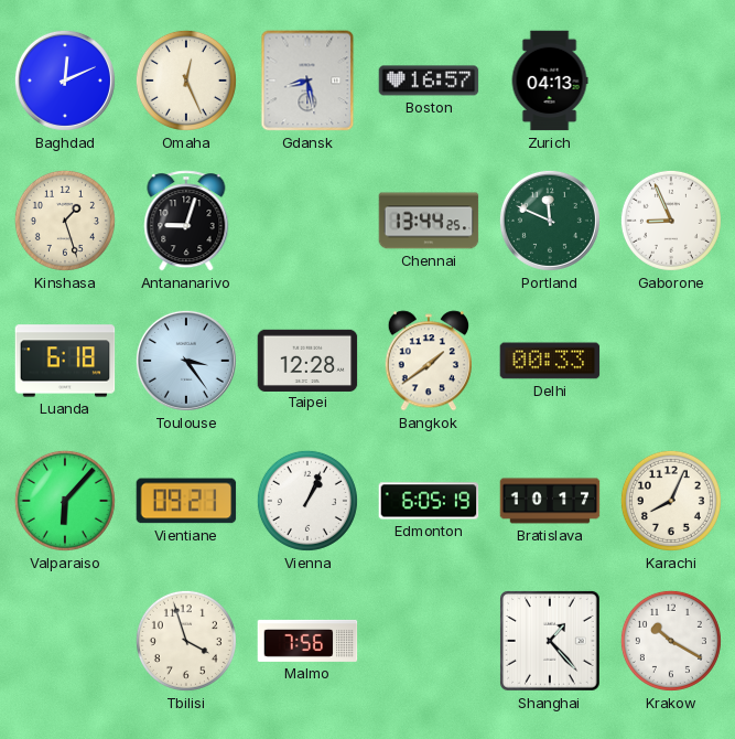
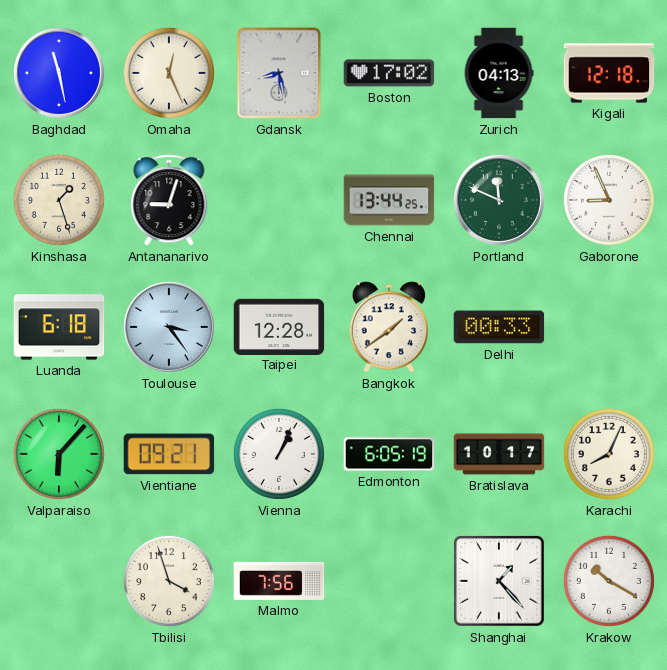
Baghdad: 12:11 -> 11:28 (59, 73)
Boston: 16:57 -> 17:02 (389, 73)
Kigali: none -> 12:18 (609, 73)
